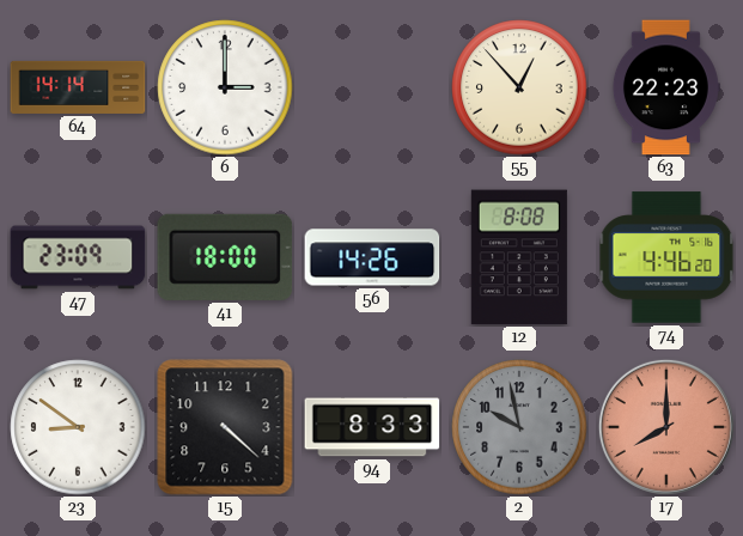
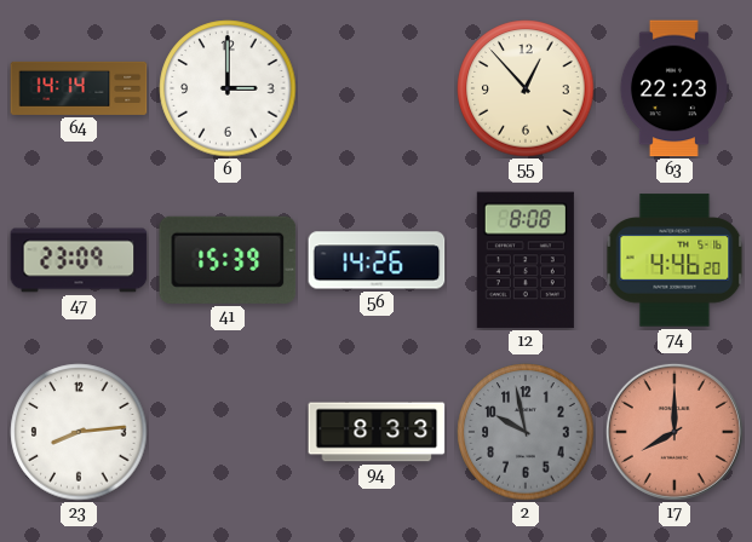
41: 18:00 -> 15:39 (228, 260)
23: 8:51 -> 8:14 (79, 432)
15: 4:22 -> none (225, 427)
